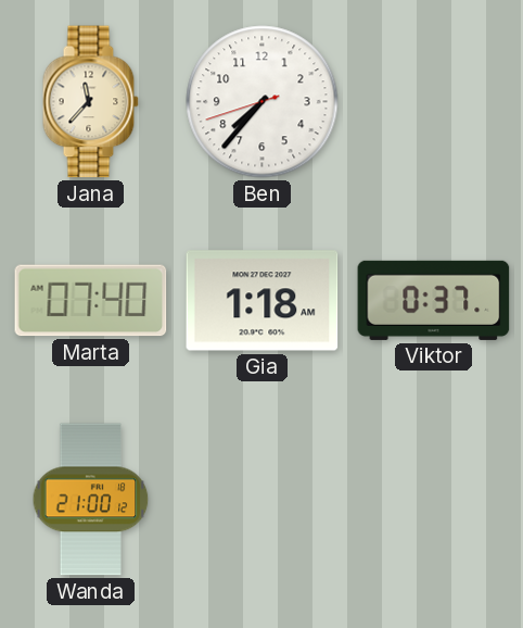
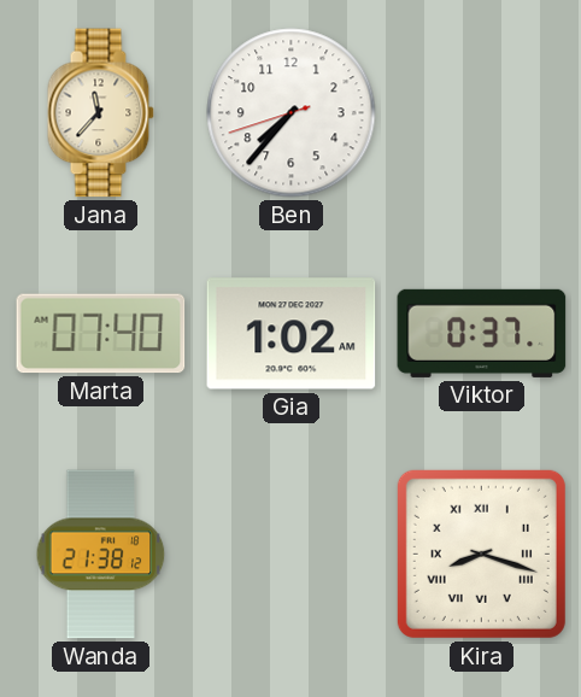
Gia: 1:18 -> 1:02 (292, 334)
Wanda: 21:00 -> 21:38 (101, 555)
Kira: none -> 8:18 (481, 553)
